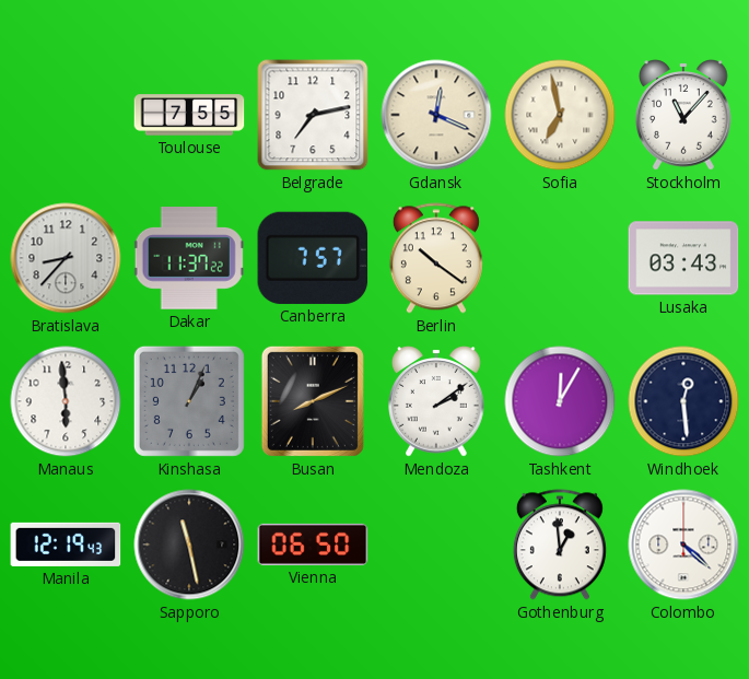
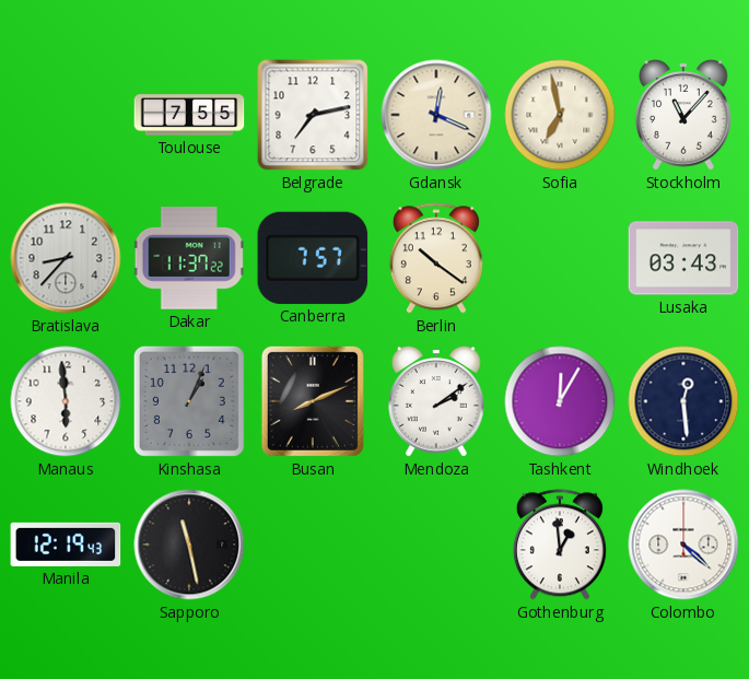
Vienna: 06:50 -> none (313, 545)
